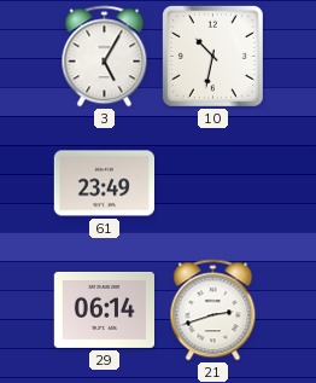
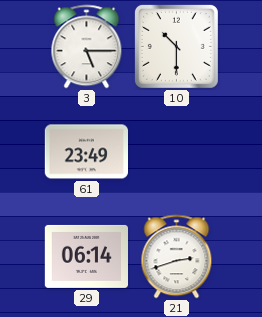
3: 5:05 -> 5:15 (87, 47)
10: 10:32 -> 10:30 (176, 46)
